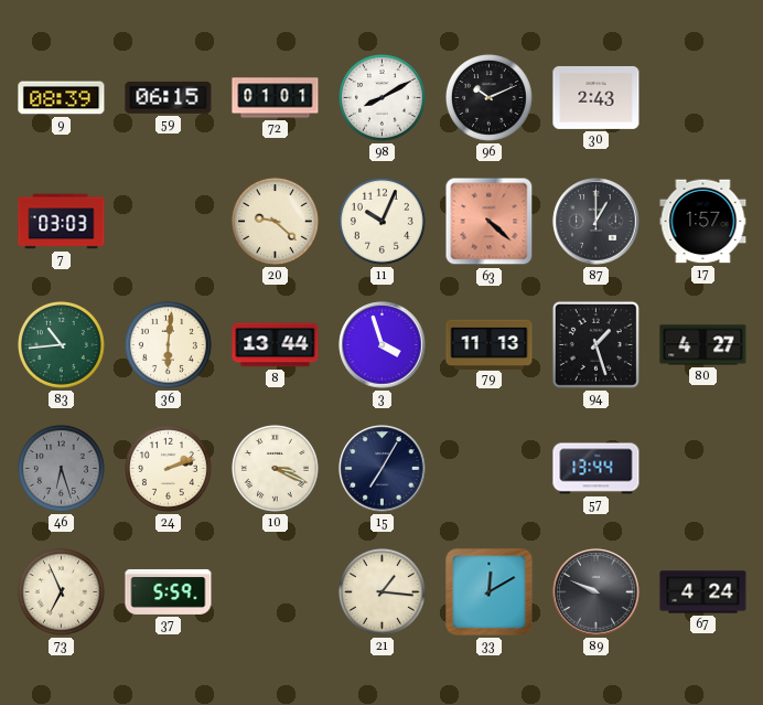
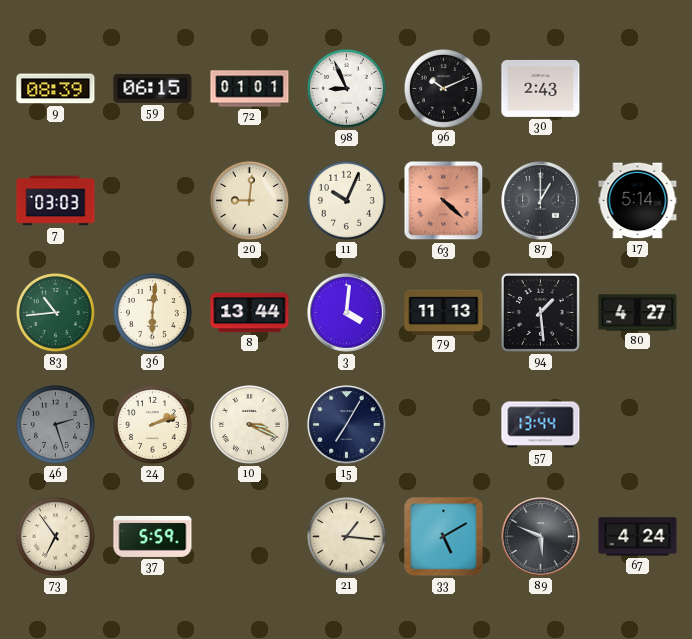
98: 8:10 -> 8:56 (346, 88)
20: 9:22 -> 9:01 (249, 200)
17: 1:57 -> 5:14 (638, 201)
3: 3:57 -> 4:01 (347, 313)
94: 1:27 -> 1:29 (540, 312)
46: 6:27 -> 2:27 (55, 424)
73: 6:56 -> 6:54 (55, 536)
33: 12:10 -> 5:10 (444, 537)
89: 9:49 -> 5:49 (541, 537)
